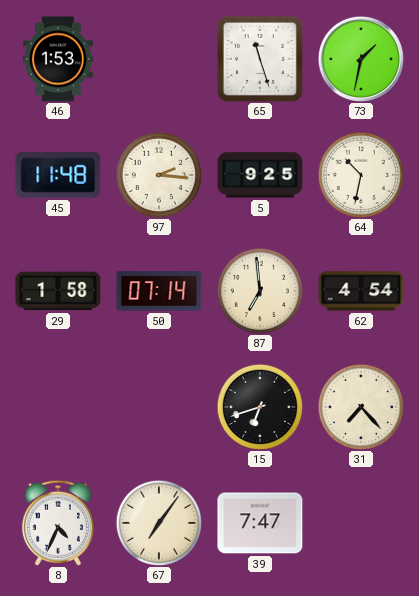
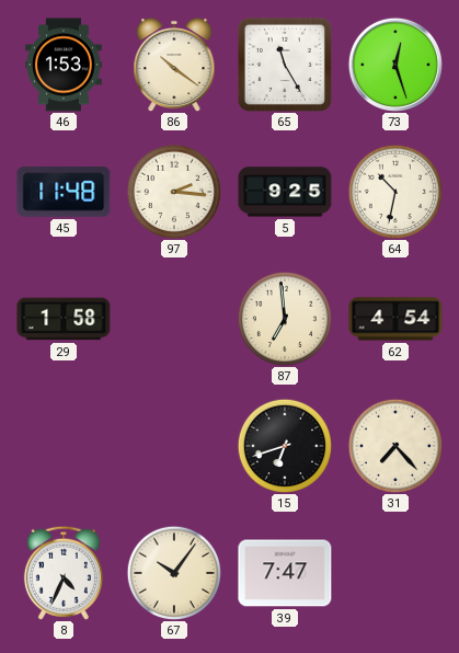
86: none -> 10:21 (174, 65)
65: 11:27 -> 11:25 (285, 65)
73: 1:32 -> 12:27 (395, 65)
50: 07:14 -> none (159, 291)
67: 7:06 -> 10:06 (173, 572)
